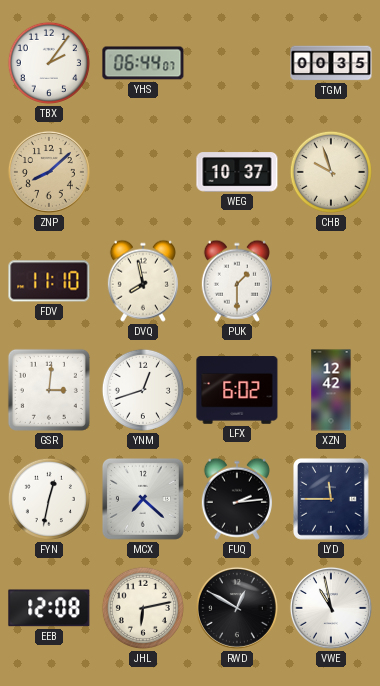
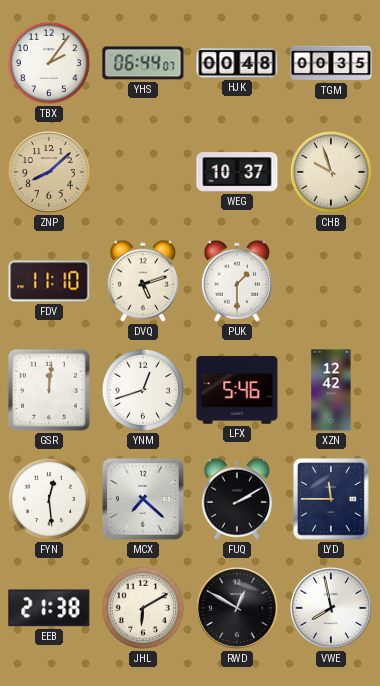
HJK: none -> 00:48 (237, 63)
DVQ: 7:58 -> 5:12 (143, 281)
GSR: 3:01 -> 12:01 (49, 390)
LFX: 6:02 -> 5:46 (237, 390)
FYN: 12:32 -> 12:29 (49, 499)
FUQ: 2:14 -> 2:10 (237, 499)
EEB: 12:08 -> 21:38 (49, 608)
JHL: 6:13 -> 6:10 (143, 608)
VWE: 10:58 -> 7:58 (331, 608)
